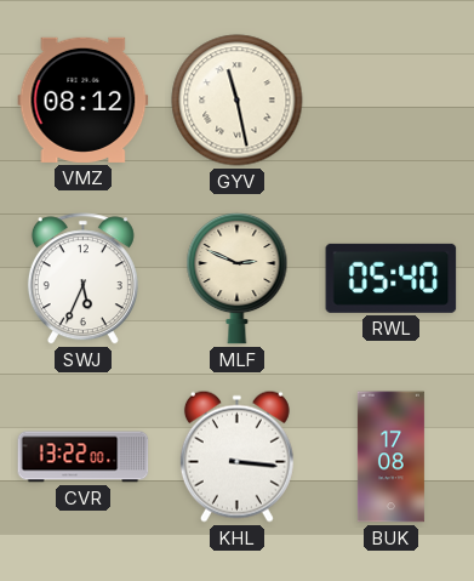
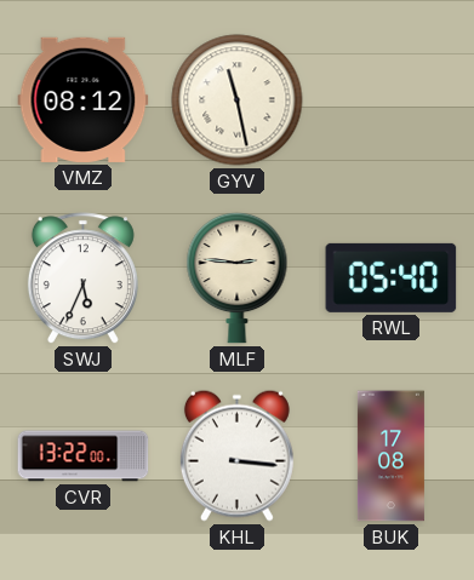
MLF: 2:49 -> 2:46 (238, 277)
